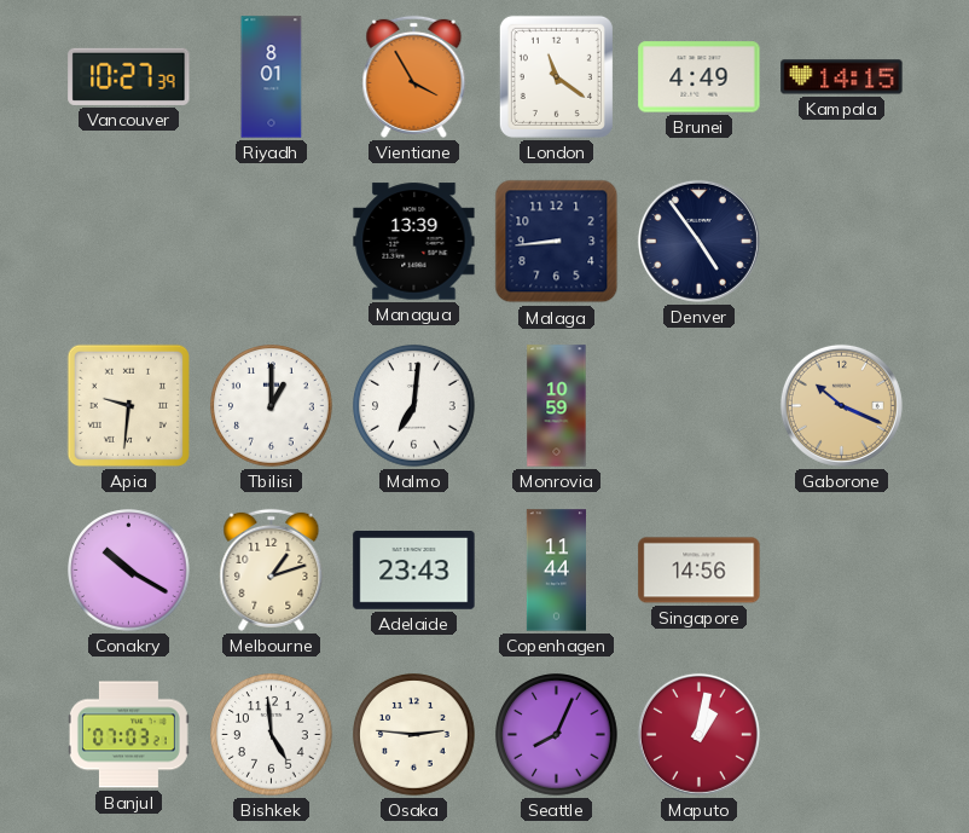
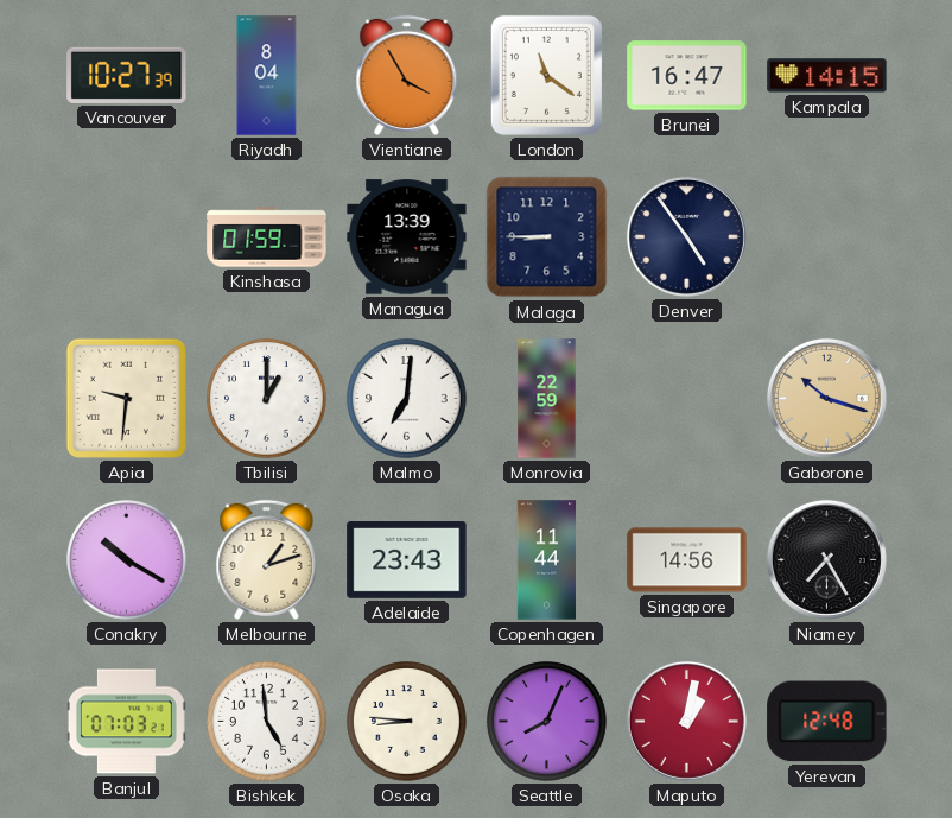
Riyadh: 8:01 -> 8:04 (267, 76)
Brunei: 4:49 -> 16:47 (687, 76)
Kinshasa: none -> 01:59 (267, 237)
Malaga: 8:44 -> 8:45 (547, 237)
Monrovia: 10:59 -> 22:59 (547, 399)
Gaborone: 10:19 -> 10:18 (826, 398)
Niamey: none -> 7:25 (826, 559)
Osaka: 2:46 -> 8:46 (407, 722)
Yerevan: none -> 12:48 (827, 722)
